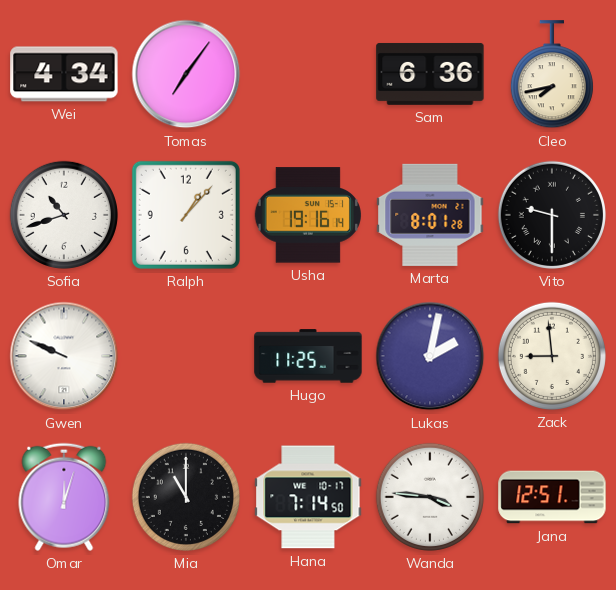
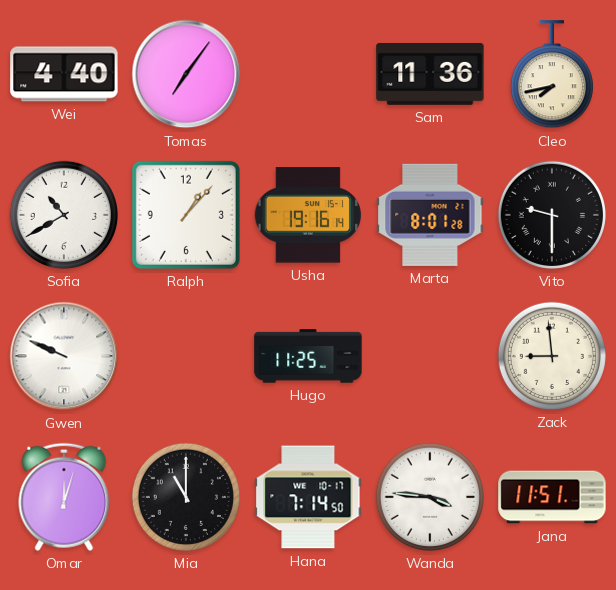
Wei: 4:34 -> 4:40 (64, 74)
Sam: 6:36 -> 11:36 (430, 74)
Sofia: 10:42 -> 10:40 (64, 215)
Lukas: 2:02 -> none (430, 356)
Jana: 12:51 -> 11:51 (552, 497)
